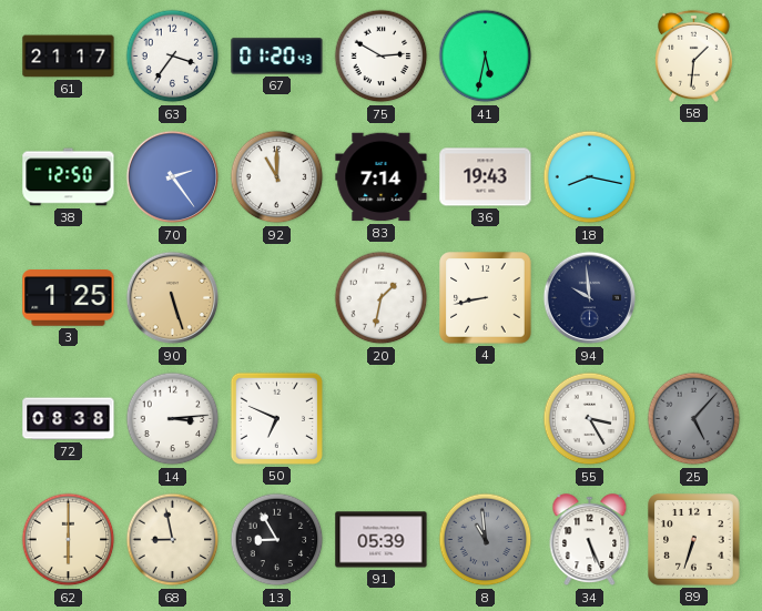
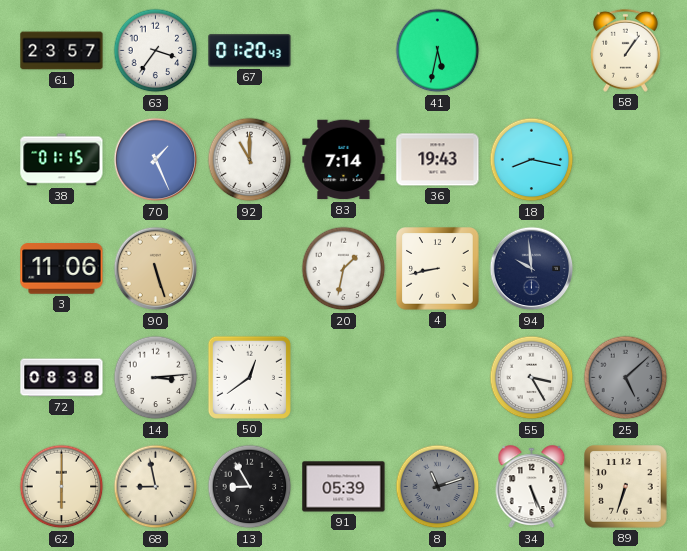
61: 21:17 -> 23:57 (62, 51)
75: 2:50 -> none (382, 57)
58: 1:31 -> 1:06 (625, 50)
38: 12:50 -> 01:15 (62, 160)
70: 2:24 -> 1:26 (156, 160)
3: 1:25 -> 11:06 (62, 269)
50: 6:49 -> 12:39 (249, 377)
25: 5:07 -> 5:08 (626, 378)
8: 10:59 -> 11:12 (438, 487)
